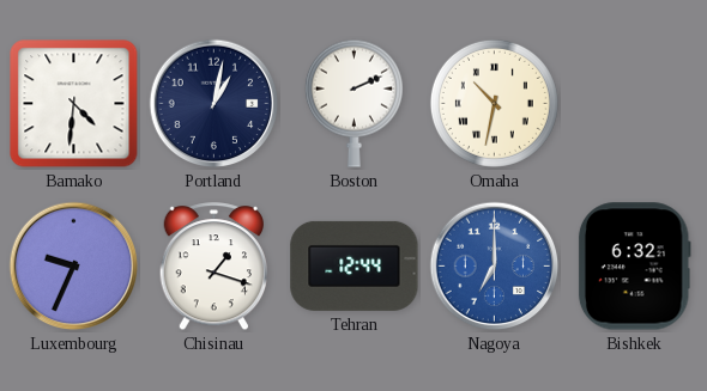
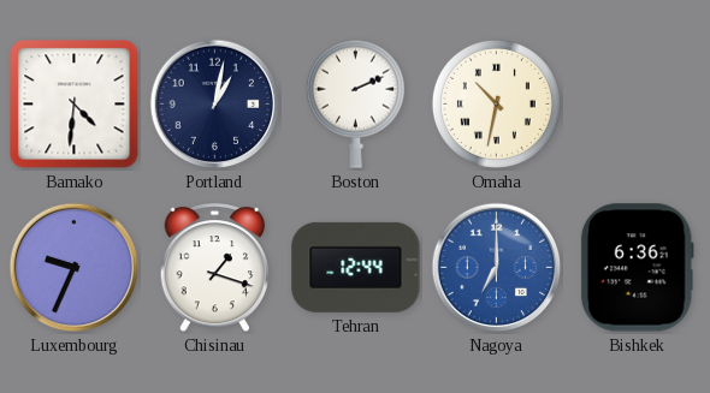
Bishkek: 6:32 -> 6:36 (637, 268)
